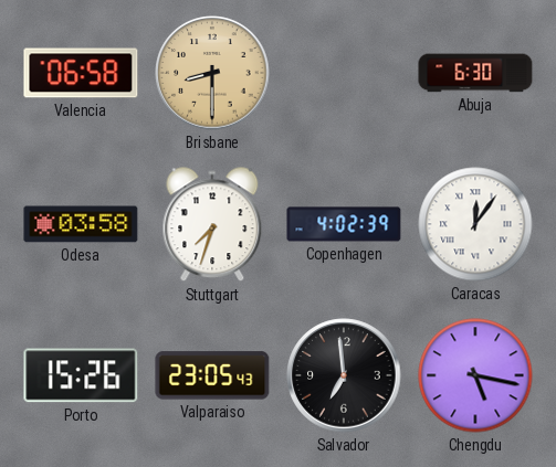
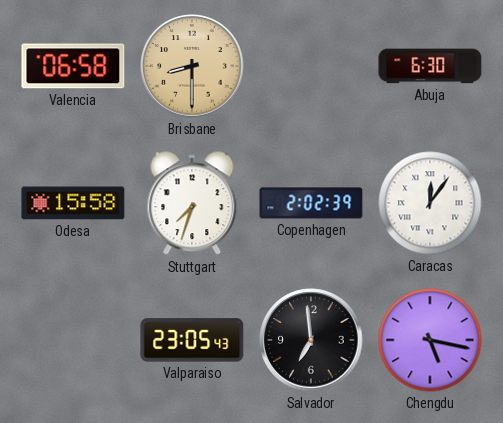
Odesa: 03:58 -> 15:58 (73, 203)
Copenhagen: 4:02 -> 2:02 (311, 203)
Porto: 15:26 -> none (81, 375)
